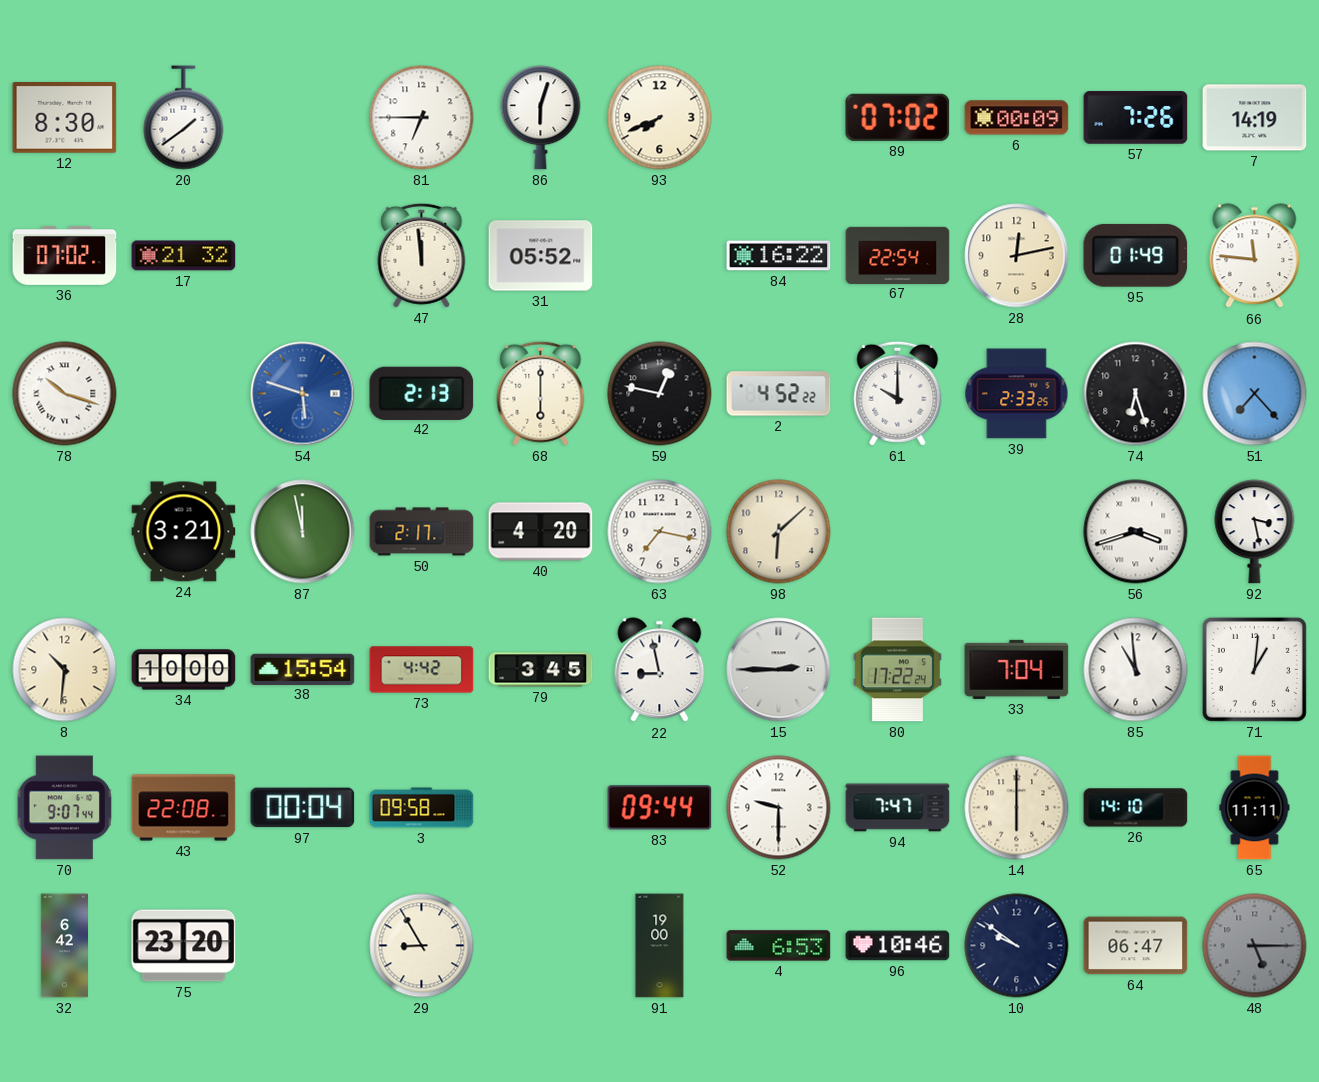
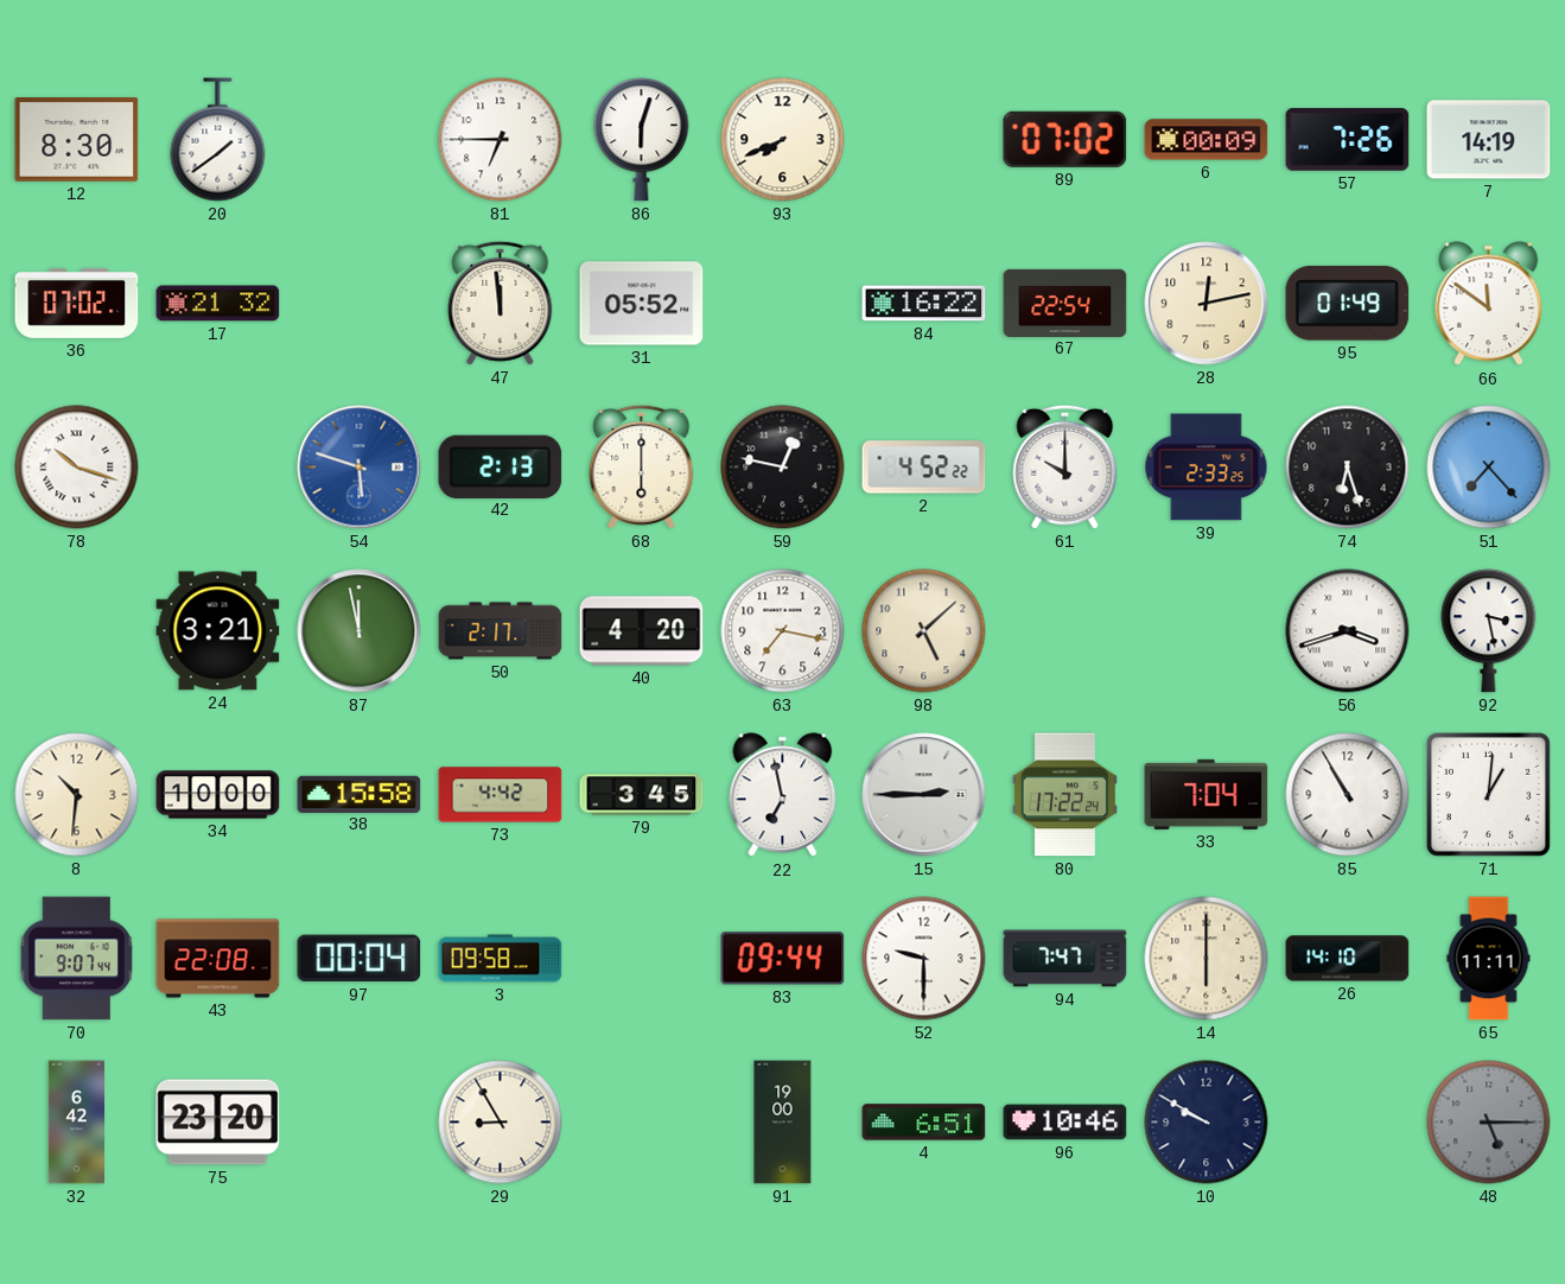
66: 11:46 -> 11:51 (1489, 304)
98: 6:08 -> 5:08 (924, 631)
38: 15:54 -> 15:58 (360, 794)
22: 8:58 -> 6:58 (783, 795)
85: 10:59 -> 10:55 (1348, 795)
4: 6:53 -> 6:51 (924, 1123)
10: 9:51 -> 9:50 (1207, 1123)
64: 06:47 -> none (1136, 946)
